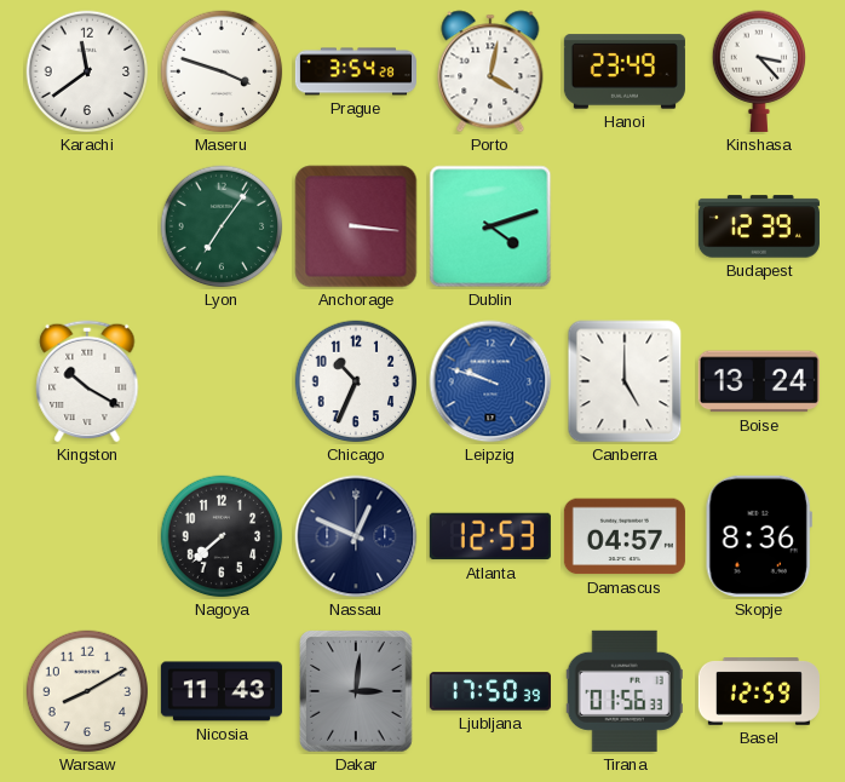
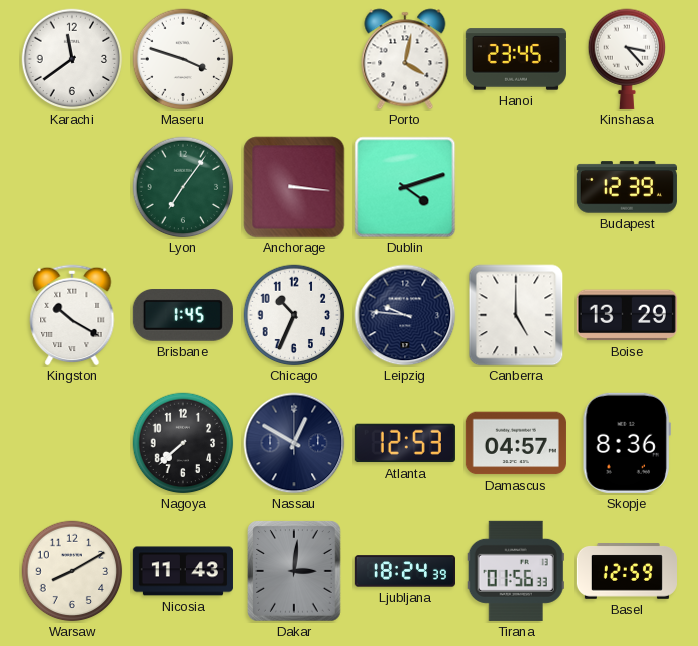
Prague: 3:54 -> none (356, 71)
Hanoi: 23:49 -> 23:45 (516, 59)
Brisbane: none -> 1:45 (183, 316)
Leipzig: 9:48 -> 9:46 (405, 315)
Leipzig dial: blue -> navy (405, 315)
Boise: 13:24 -> 13:29 (627, 315)
Nassau: 12:49 -> 12:50 (294, 443)
Ljubljana: 17:50 -> 18:24 (405, 571)
